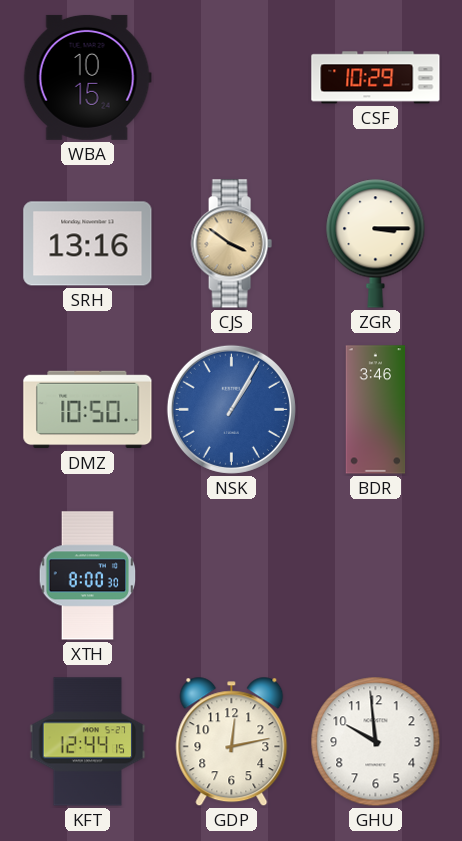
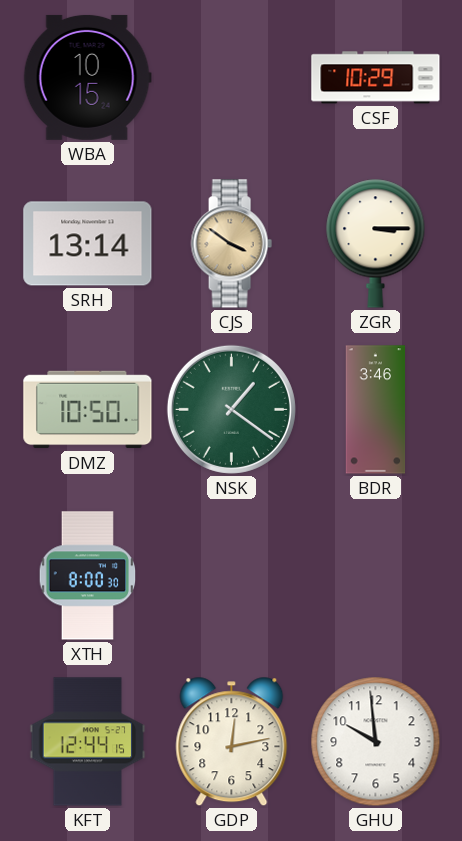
SRH: 13:16 -> 13:14 (88, 244)
NSK: 1:05 -> 1:21 (231, 409)
NSK dial: blue -> green (231, 409)
